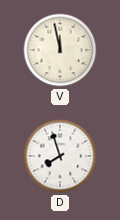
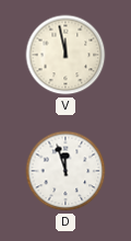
D: 7:57 -> 11:57 (65, 171)
